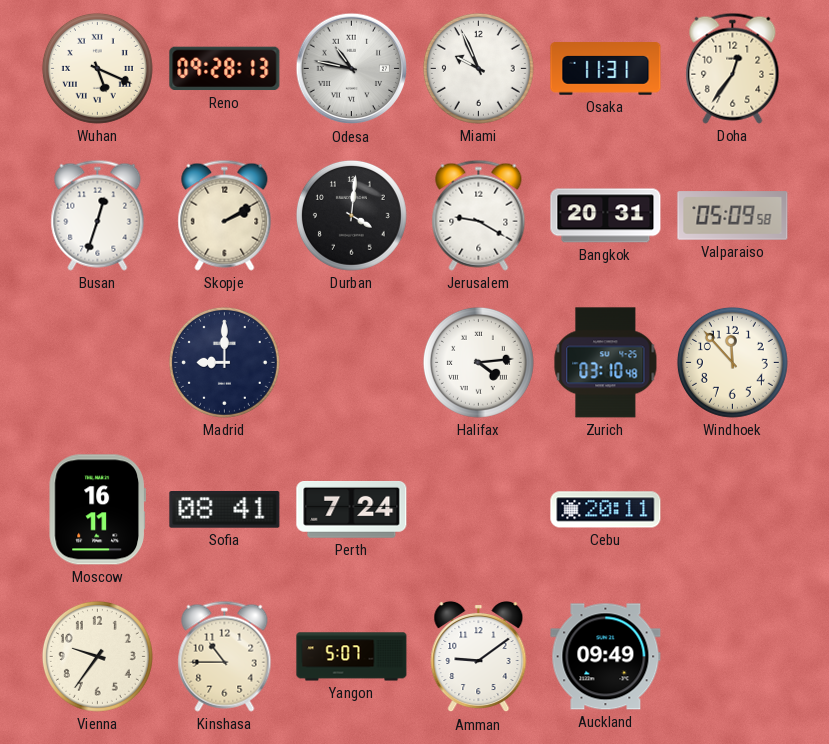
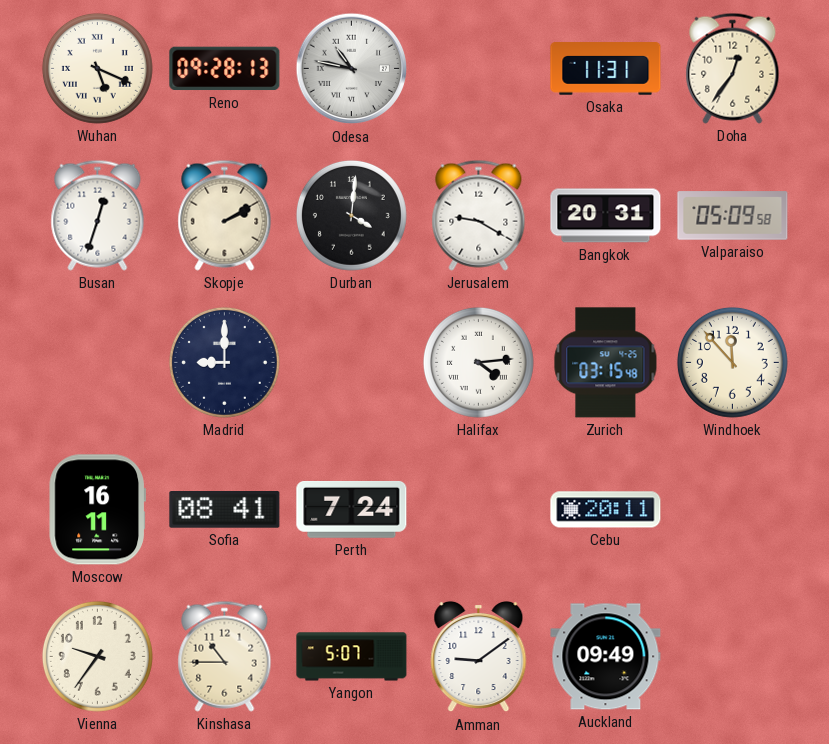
Miami: 9:56 -> none (478, 68)
Zurich: 03:10 -> 03:15 (606, 363)
